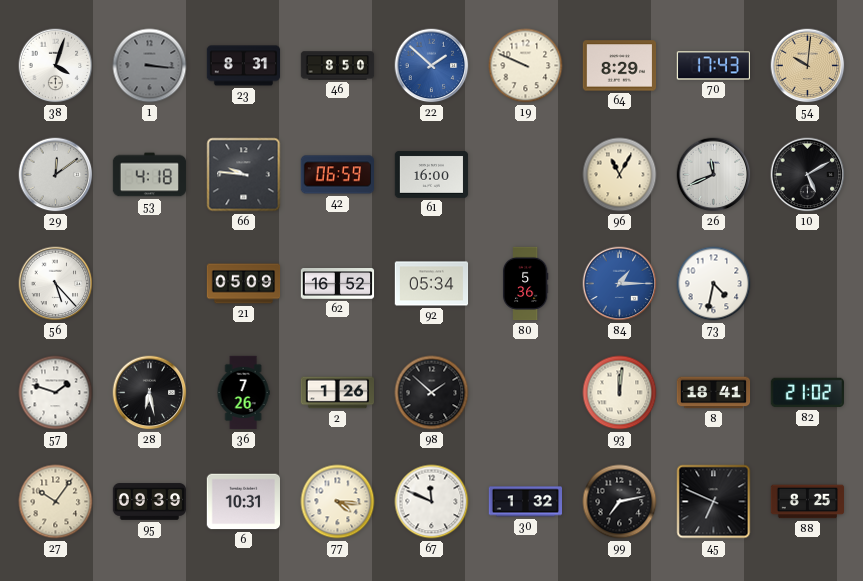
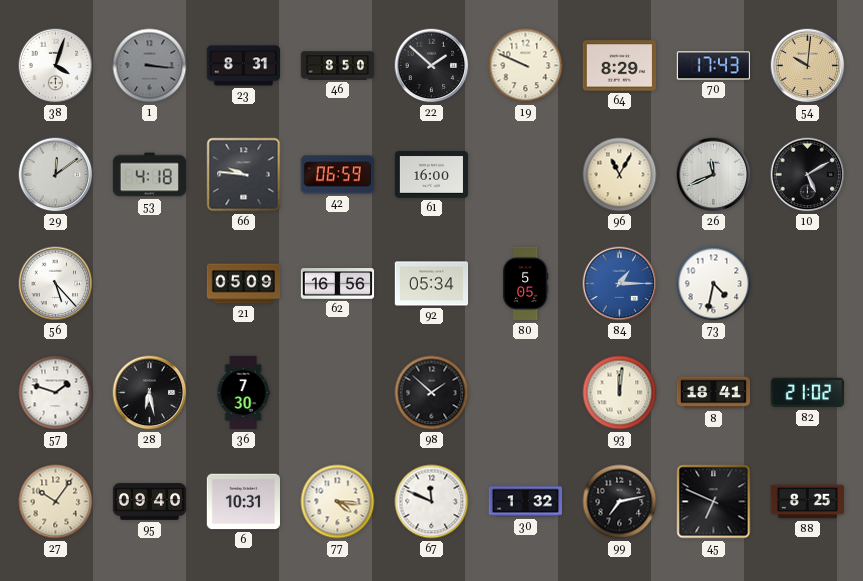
22 dial: blue -> black (432, 66)
62: 16:52 -> 16:56 (338, 284)
80: 5:36 -> 5:05 (525, 284)
36: 7:26 -> 7:30 (243, 393)
2: 1:26 -> none (338, 393)
95: 09:39 -> 09:40 (150, 502)
